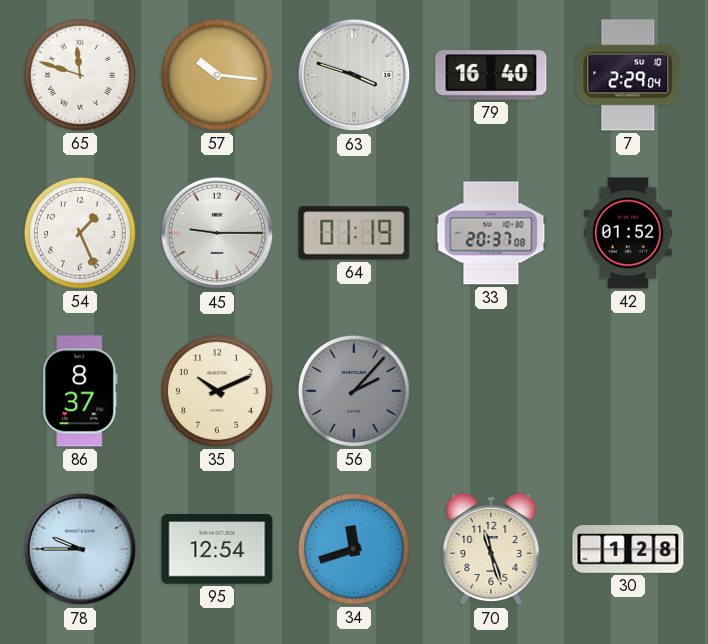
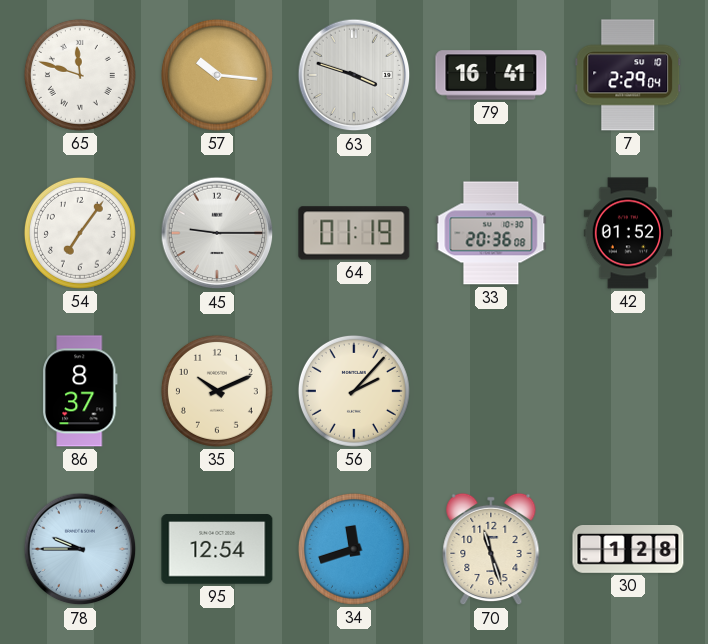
79: 16:40 -> 16:41 (491, 75)
54: 1:26 -> 7:06 (80, 233)
33: 20:37 -> 20:36 (491, 233)
56 dial: grey -> cream (354, 391)
